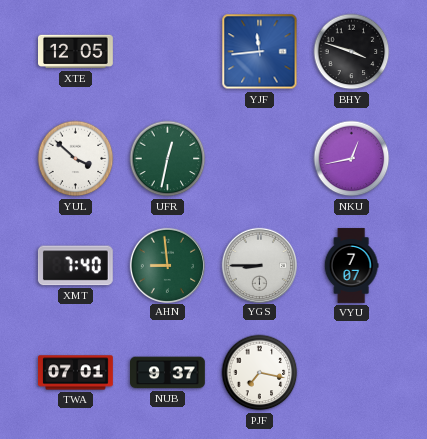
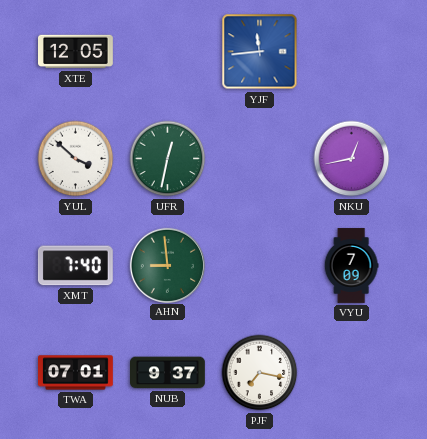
BHY: 3:48 -> none (352, 52)
YGS: 8:45 -> none (259, 265)
VYU: 7:07 -> 7:09 (351, 266)
